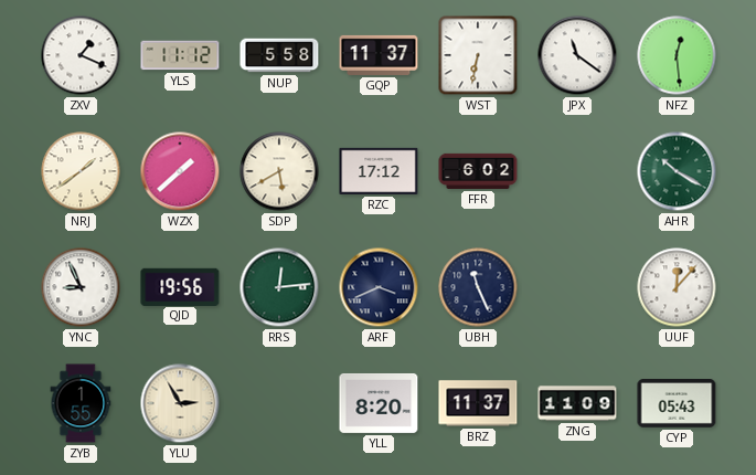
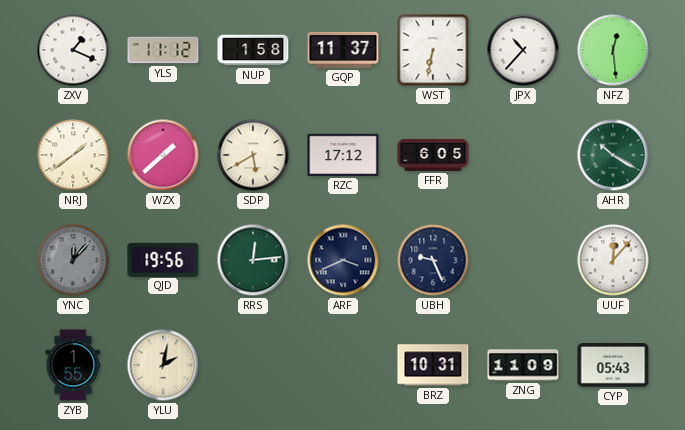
NUP: 5:58 -> 1:58 (253, 50)
JPX: 11:21 -> 10:37 (523, 50)
FFR: 6:02 -> 6:05 (433, 155)
YNC: 8:56 -> 12:07 (73, 260)
YNC dial: white -> grey (73, 260)
UBH: 11:26 -> 9:26 (433, 260)
YLU: 2:55 -> 2:02 (163, 365)
YLL: 8:20 -> none (379, 403)
BRZ: 11:37 -> 10:31 (433, 365)
